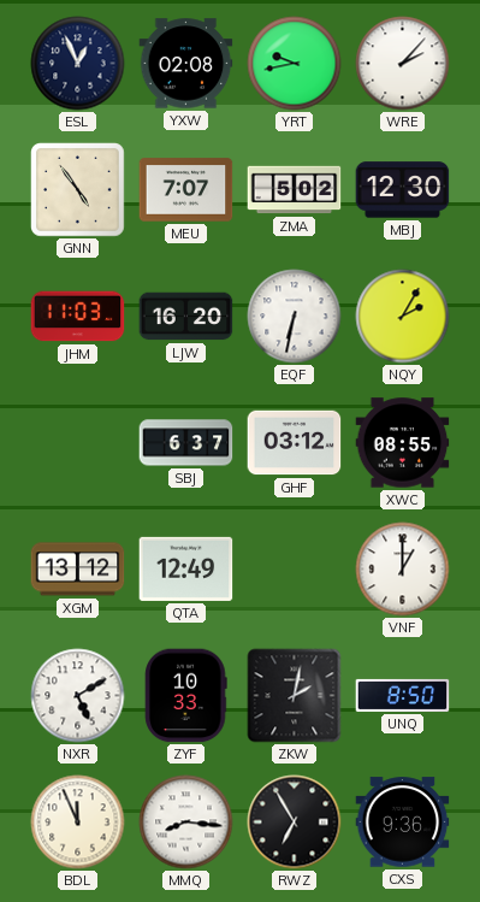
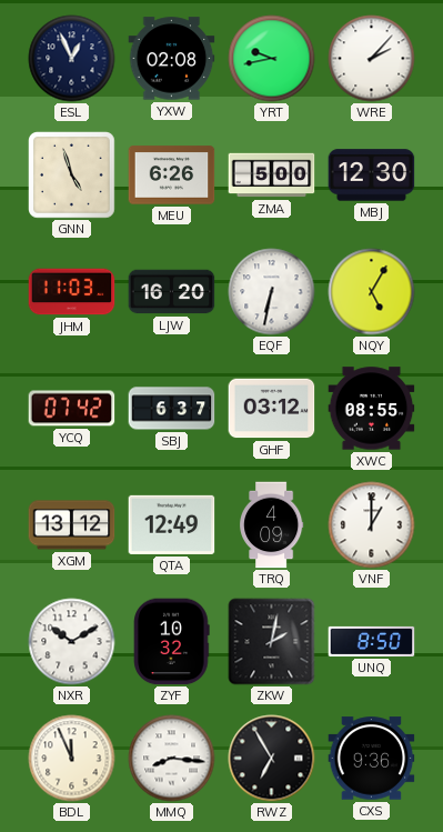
GNN: 4:54 -> 4:57 (72, 176)
MEU: 7:07 -> 6:26 (172, 176)
ZMA: 5:02 -> 5:00 (272, 176)
NQY: 2:05 -> 5:05 (372, 292)
YCQ: none -> 07:42 (72, 409)
TRQ: none -> 4:09 (272, 525)
NXR: 5:10 -> 10:10 (72, 642)
ZYF: 10:33 -> 10:32 (172, 642)
